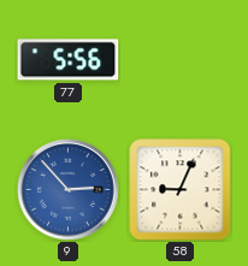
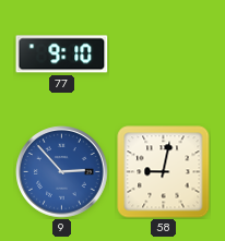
77: 5:56 -> 9:10 (62, 55)
58: 9:04 -> 9:02 (164, 172)
